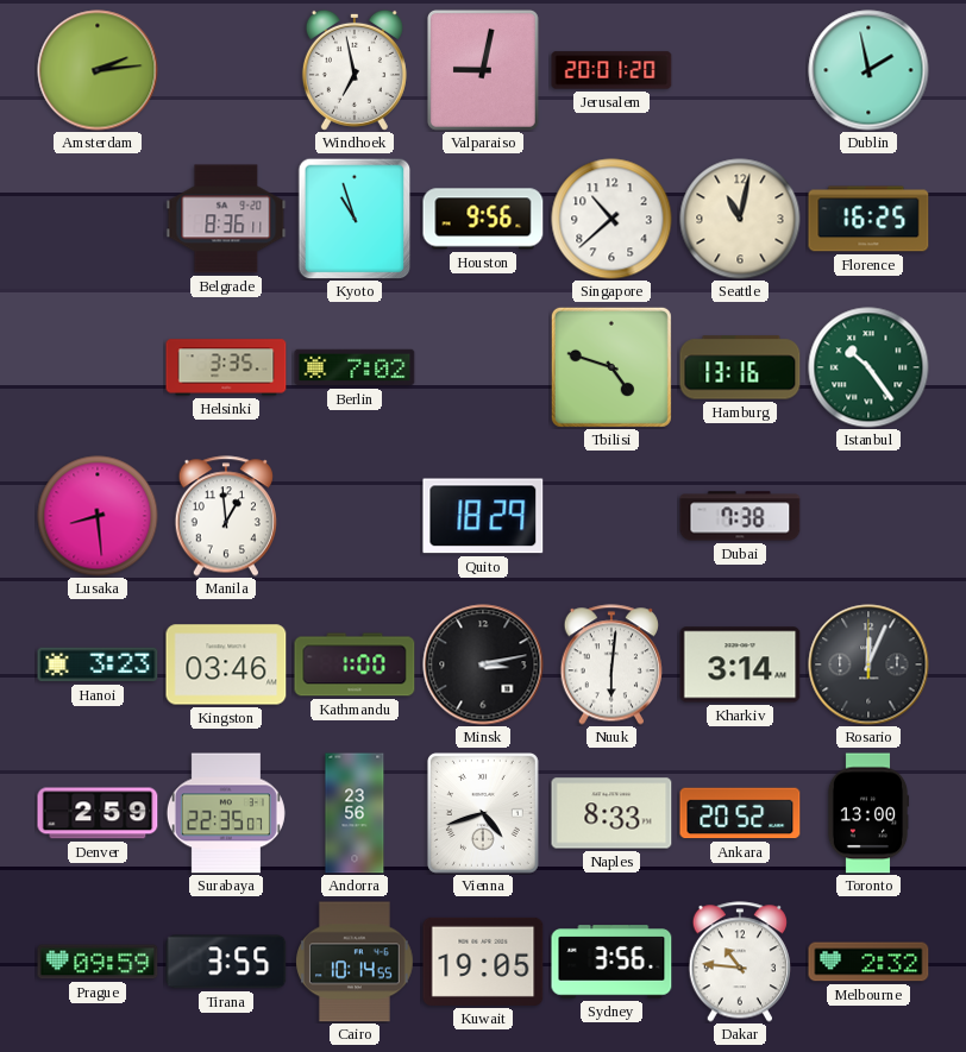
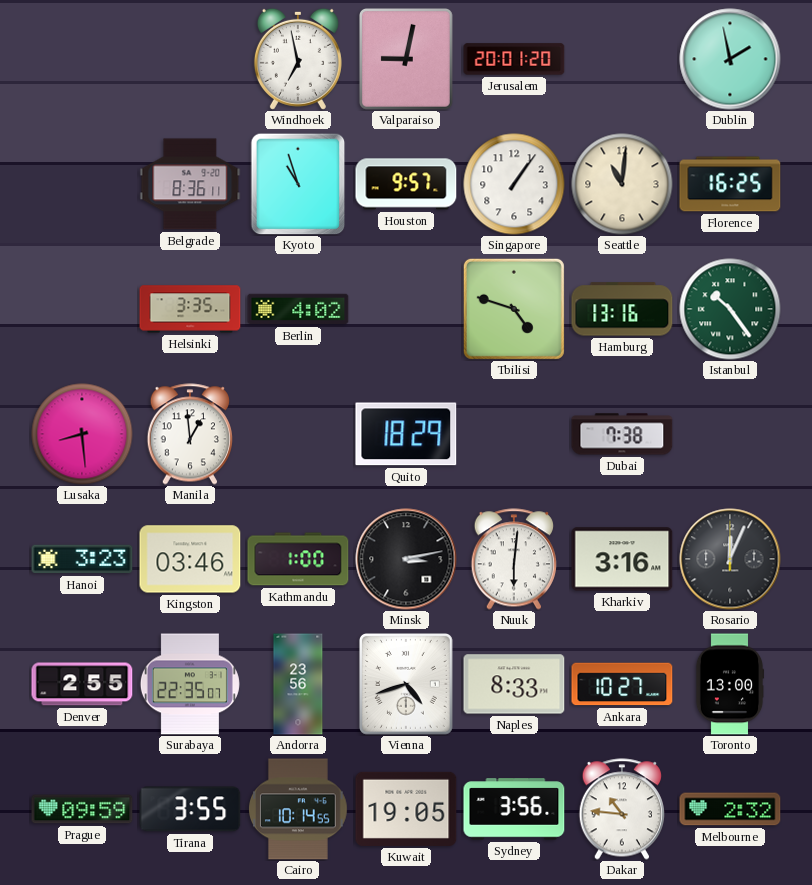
Amsterdam: 2:14 -> none (98, 70)
Houston: 9:56 -> 9:57 (406, 184)
Singapore: 10:38 -> 1:06 (514, 184)
Seattle: 11:02 -> 11:01 (622, 184)
Berlin: 7:02 -> 4:02 (298, 309)
Kharkiv: 3:14 -> 3:16 (622, 559)
Denver: 2:59 -> 2:55 (82, 684)
Ankara: 20:52 -> 10:27 (622, 684)
